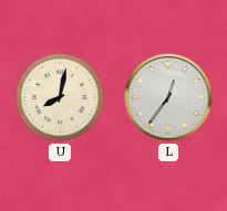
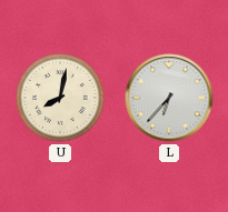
L: 12:36 -> 6:37 (169, 98)
